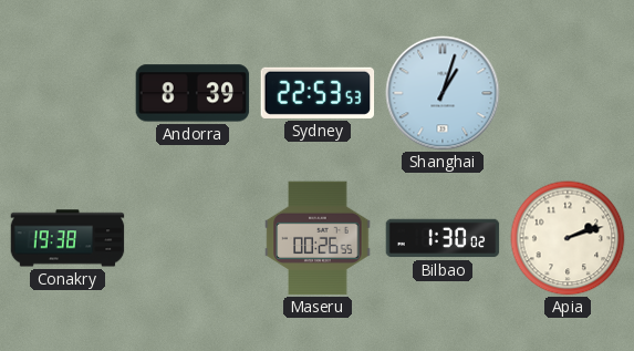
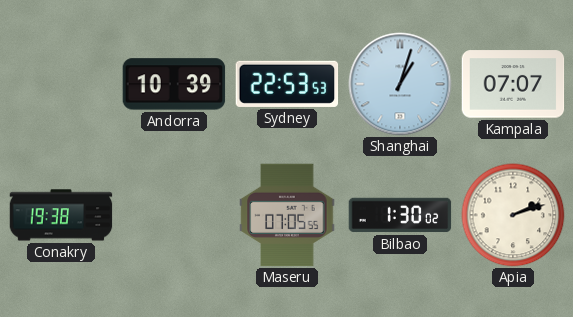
Andorra: 8:39 -> 10:39 (174, 84)
Kampala: none -> 07:07 (513, 84)
Maseru: 00:26 -> 07:05 (287, 215)
